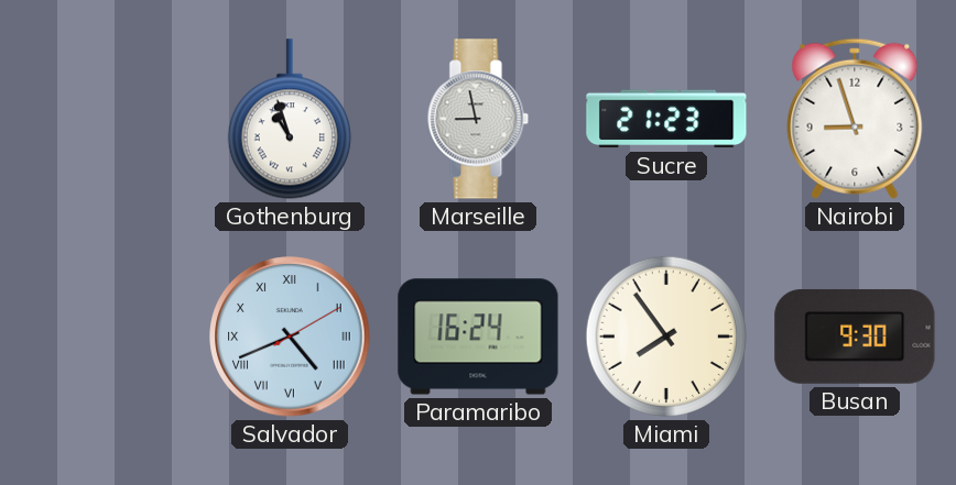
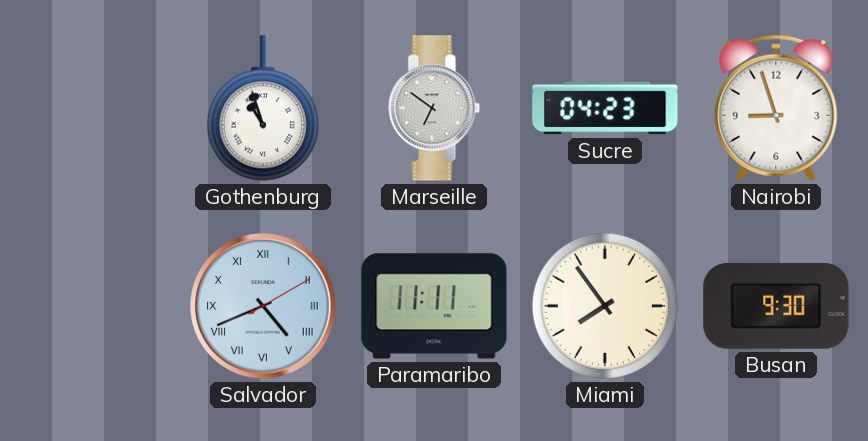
Marseille: 8:58 -> 6:51 (434, 108)
Sucre: 21:23 -> 04:23 (605, 108)
Paramaribo: 16:24 -> 11:11 (434, 306)
